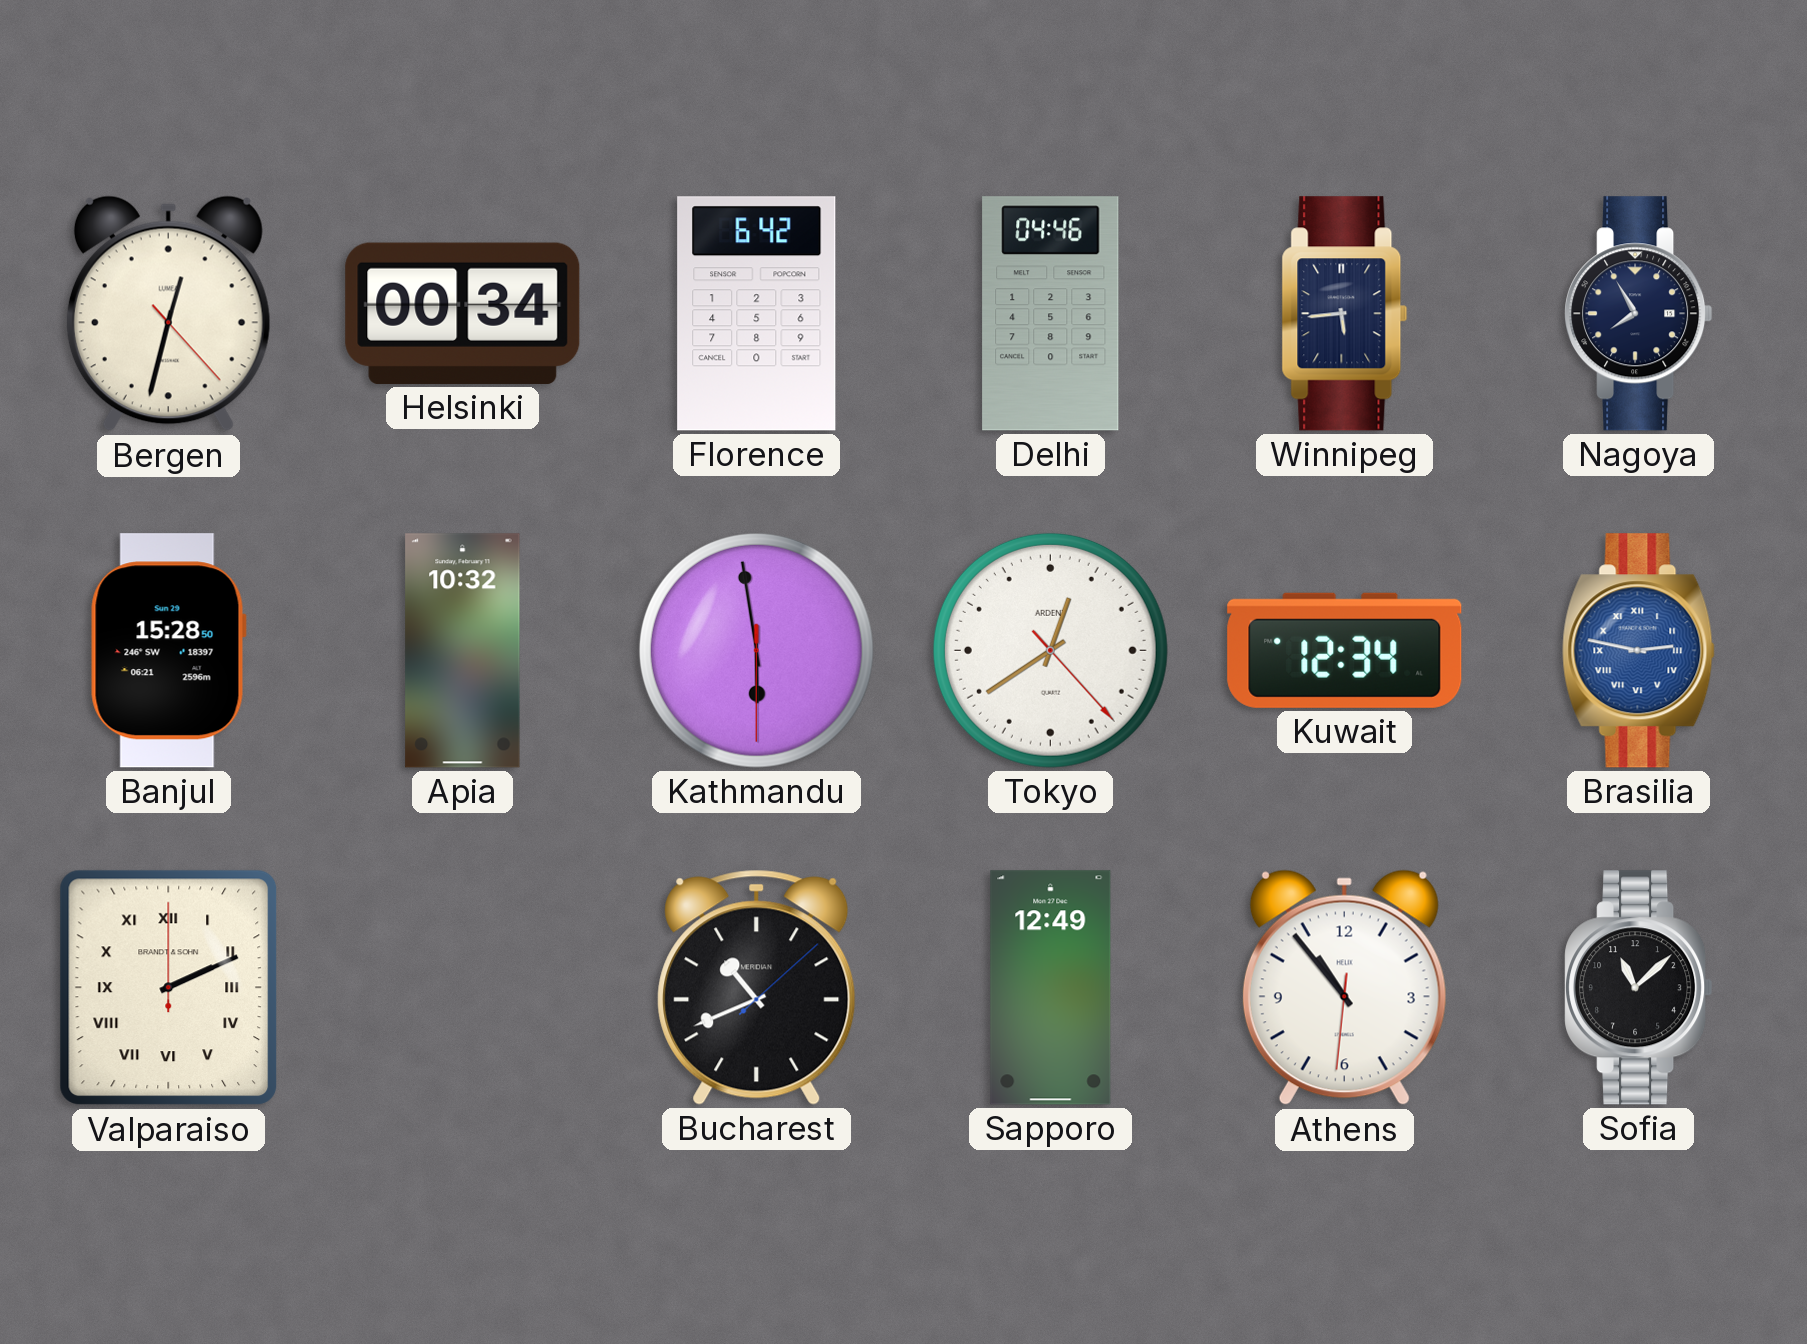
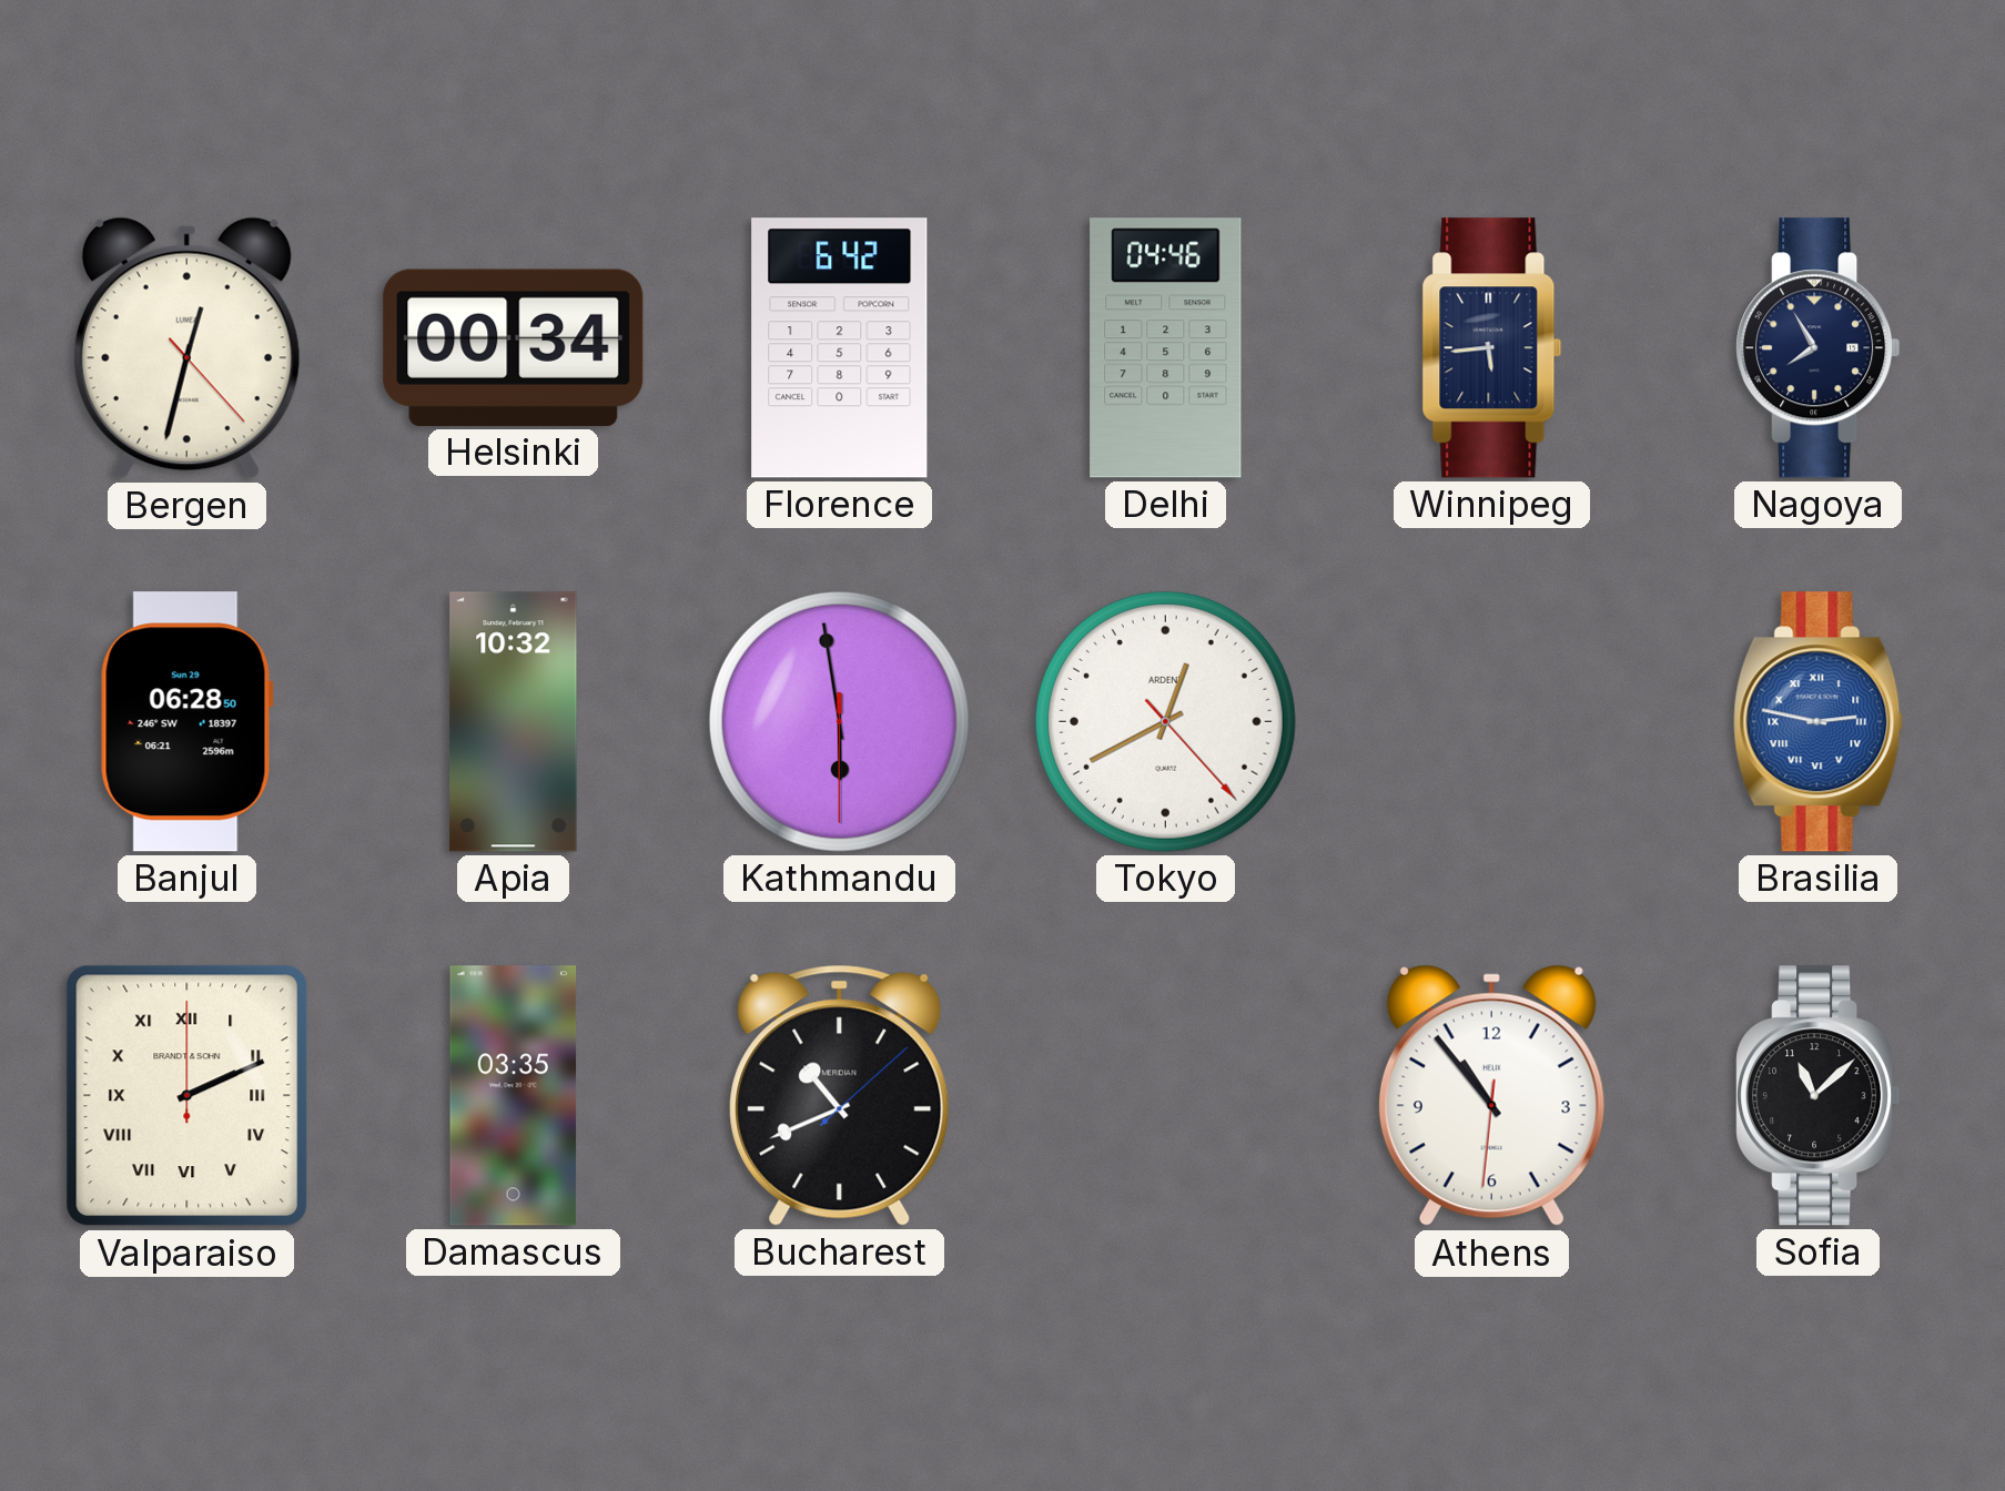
Banjul: 15:28 -> 06:28 (186, 722)
Tokyo: 12:39 -> 12:40 (1165, 721)
Kuwait: 12:34 -> none (1345, 650)
Damascus: none -> 03:35 (514, 1096)
Sapporo: 12:49 -> none (1051, 988)
